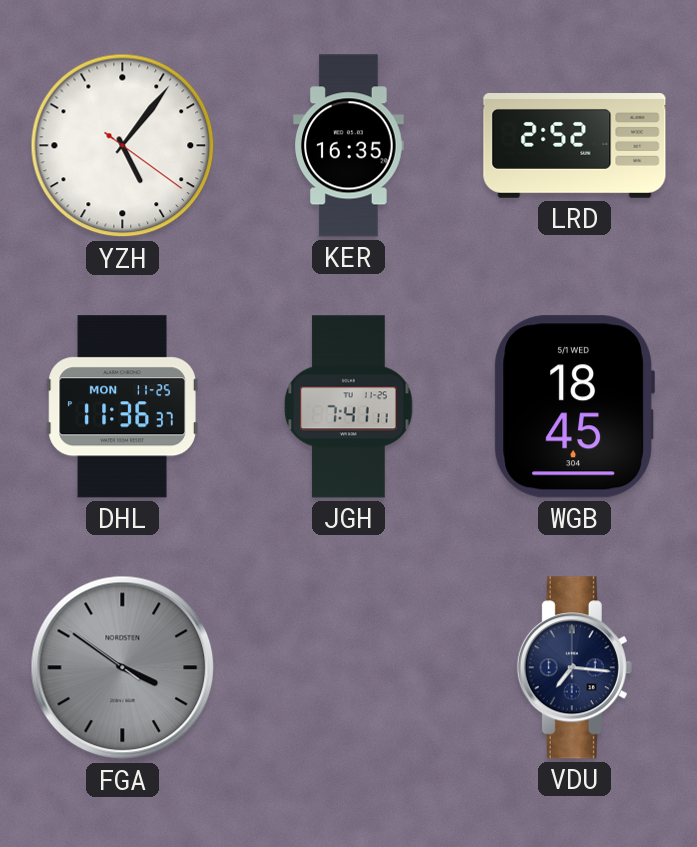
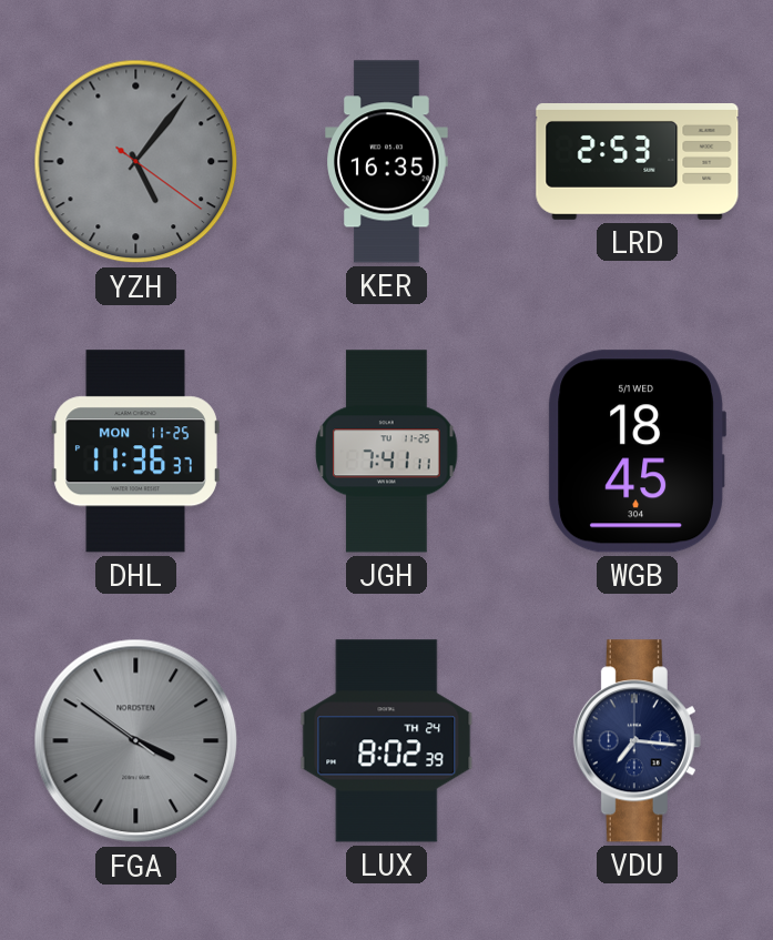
YZH dial: white -> grey (136, 162)
LRD: 2:52 -> 2:53 (638, 162)
LUX: none -> 8:02 (387, 741)
